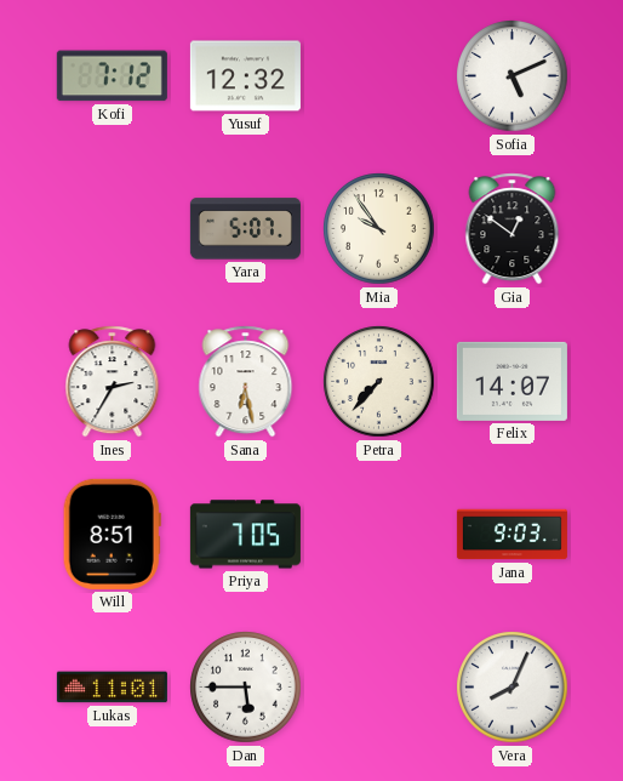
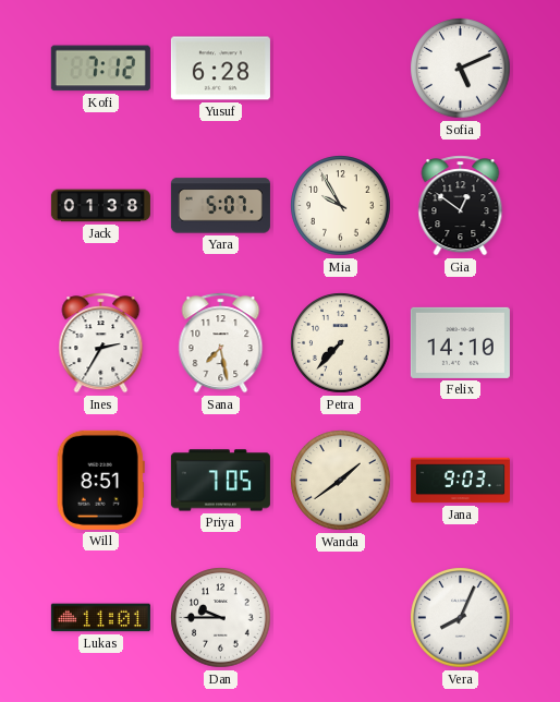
Yusuf: 12:32 -> 6:28 (220, 69)
Jack: none -> 01:38 (100, 206)
Mia: 9:54 -> 9:55 (341, 206)
Sana: 6:28 -> 7:28 (221, 343)
Felix: 14:07 -> 14:10 (460, 342)
Wanda: none -> 1:39 (341, 481)
Dan: 5:45 -> 9:45 (221, 618)
